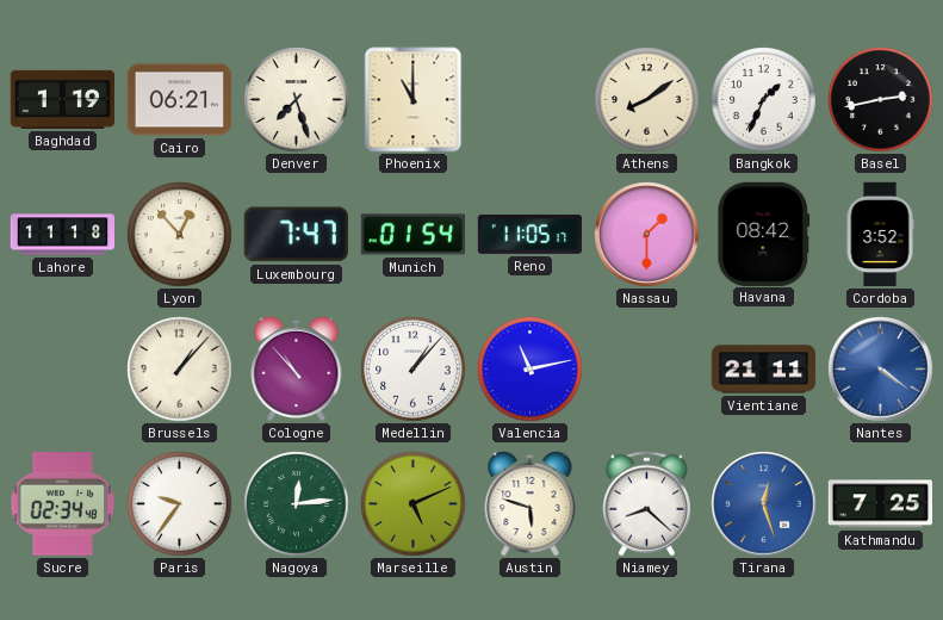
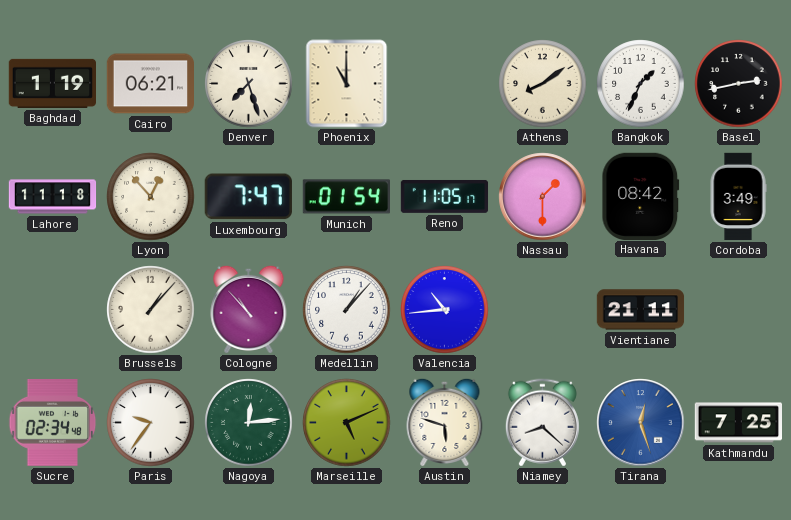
Cordoba: 3:52 -> 3:49 (738, 197)
Valencia: 11:13 -> 10:44 (445, 310)
Nantes: 4:21 -> none (881, 370)
